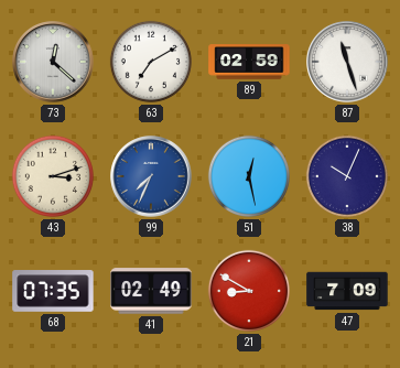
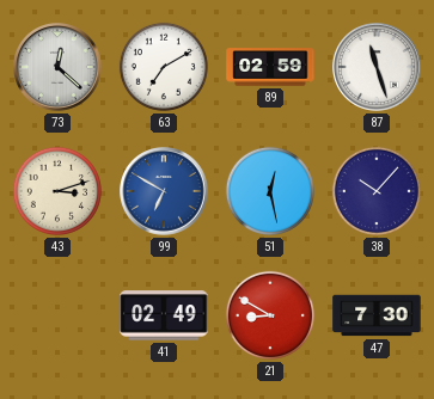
99: 7:34 -> 6:50 (164, 191)
38: 10:04 -> 10:07 (377, 191)
68: 07:35 -> none (53, 291)
47: 7:09 -> 7:30 (377, 315)
